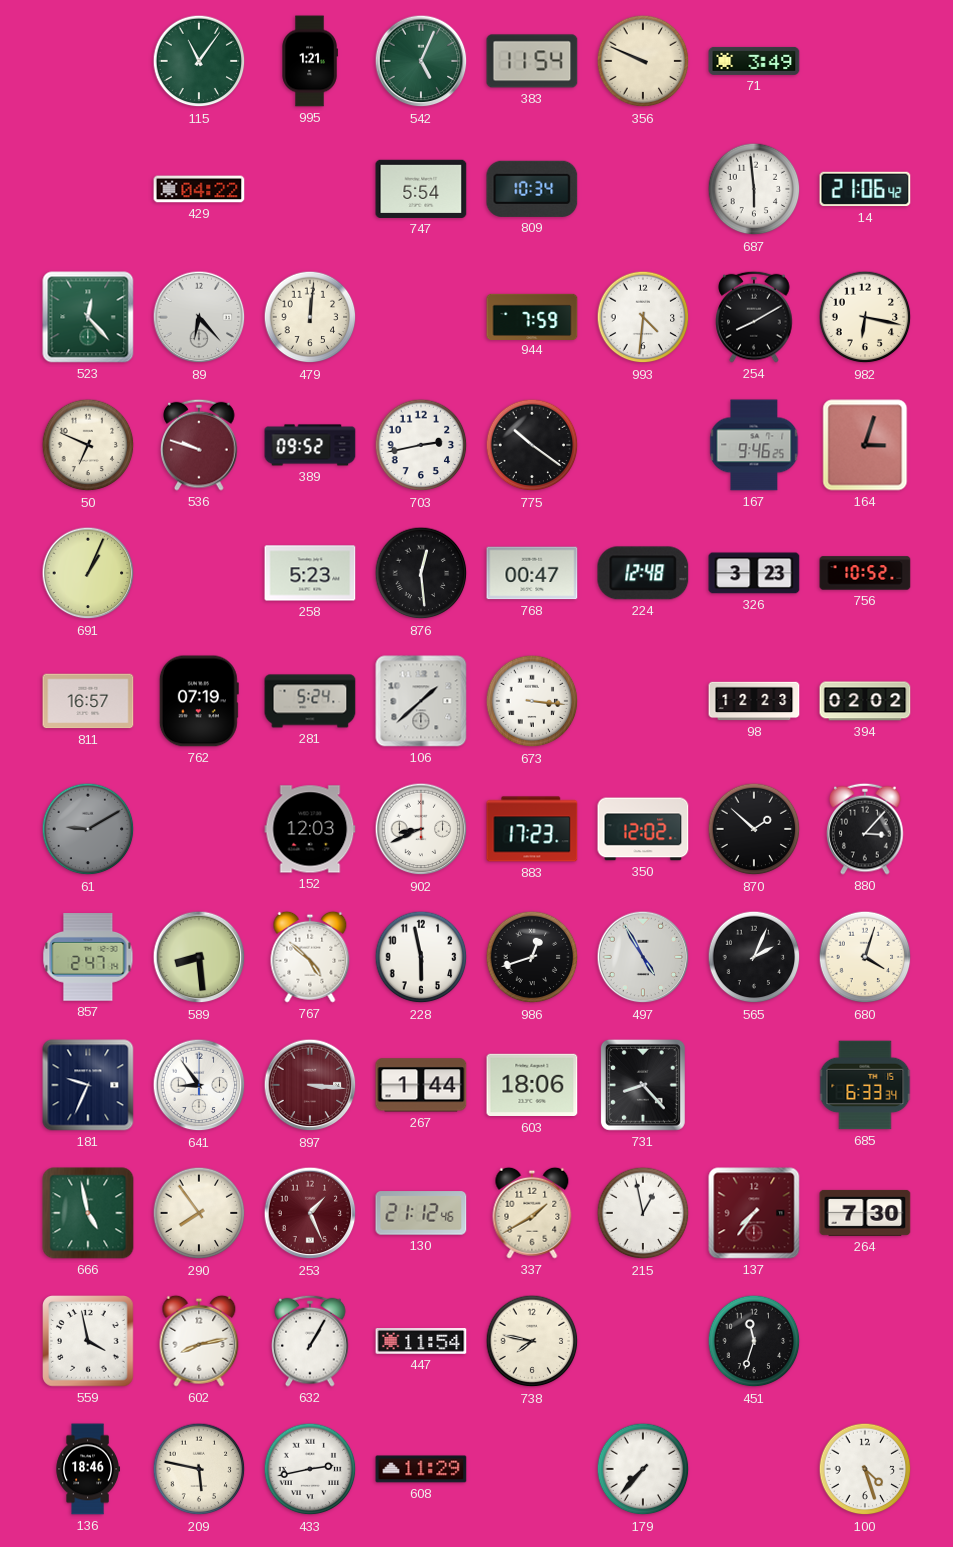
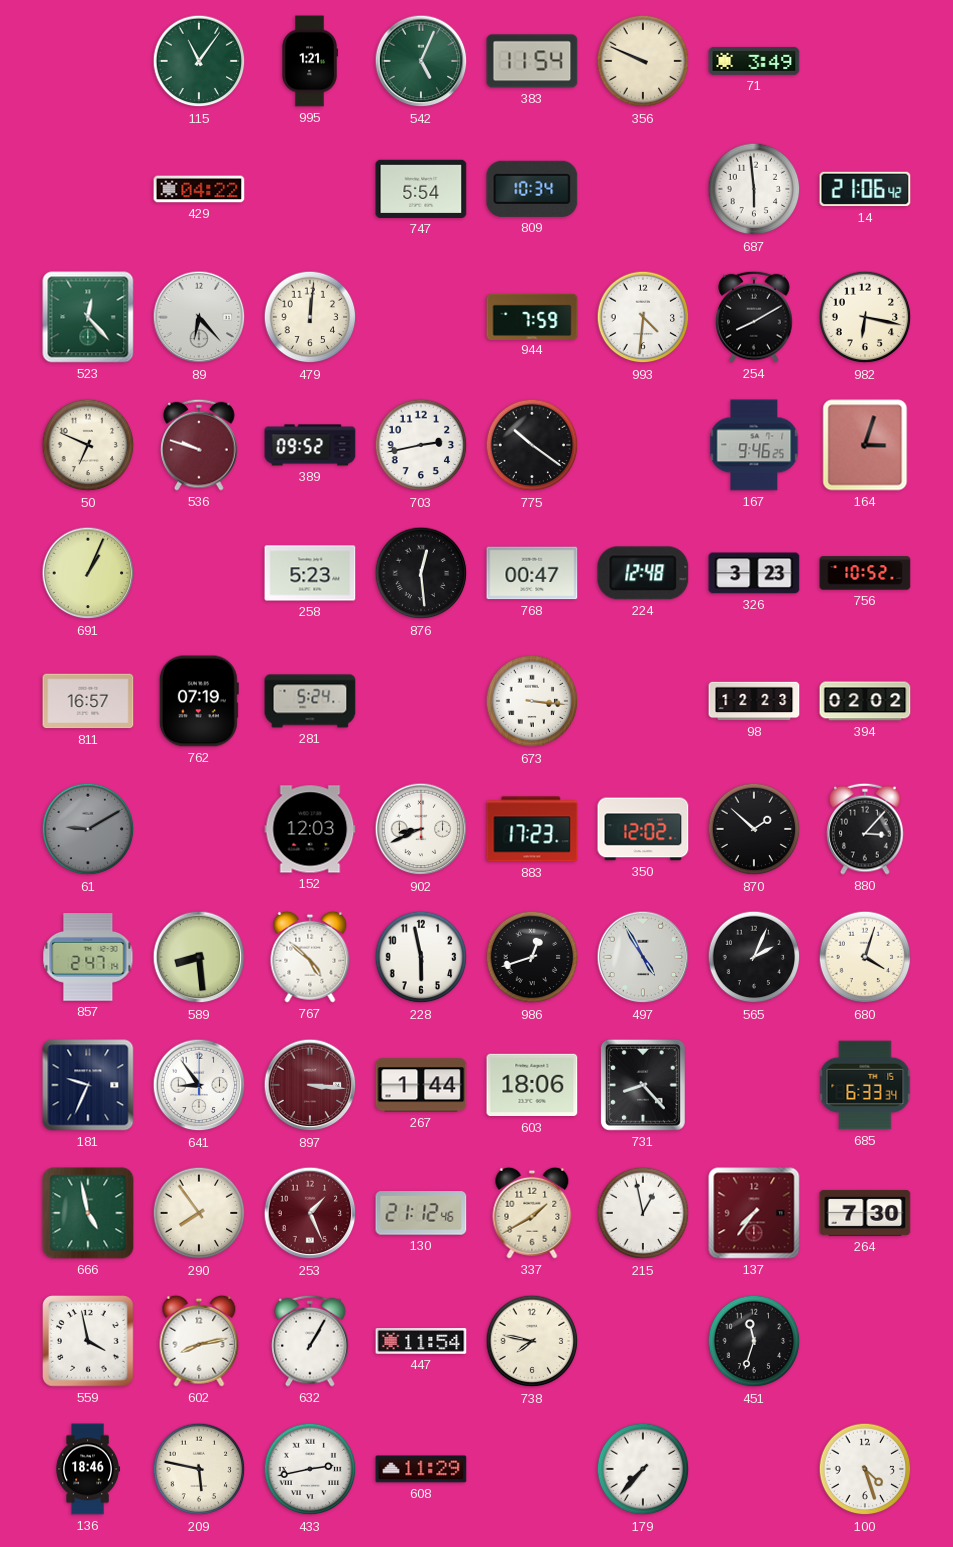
106: 1:38 -> none (421, 701)
